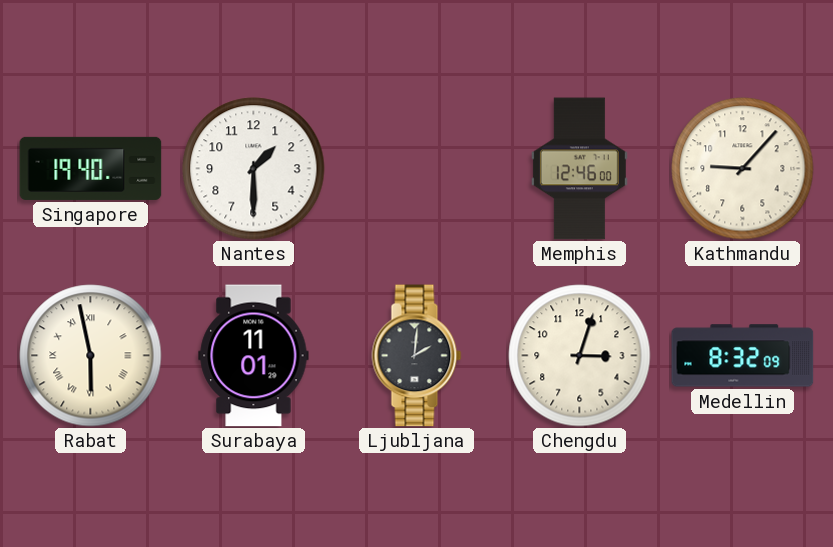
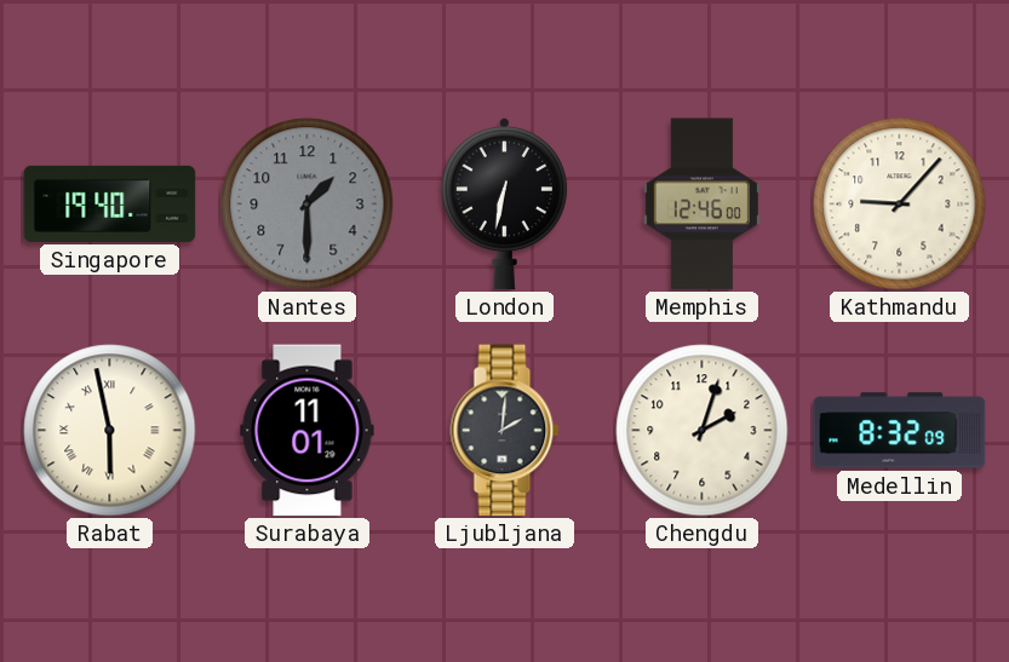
Nantes dial: white -> grey (308, 205)
London: none -> 6:32 (504, 203)
Chengdu: 3:03 -> 2:03 (703, 431)
